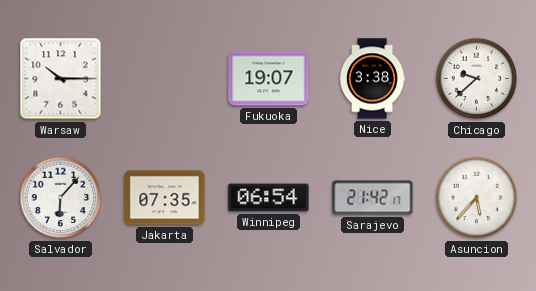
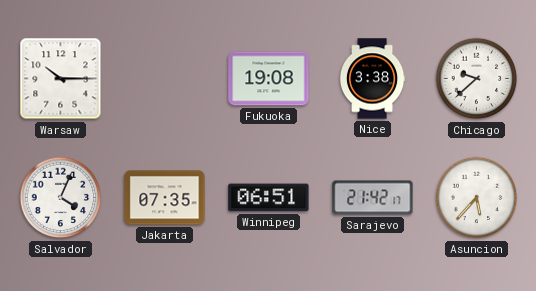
Fukuoka: 19:07 -> 19:08 (269, 79)
Salvador: 6:07 -> 4:04 (61, 198)
Winnipeg: 06:54 -> 06:51 (269, 198)
